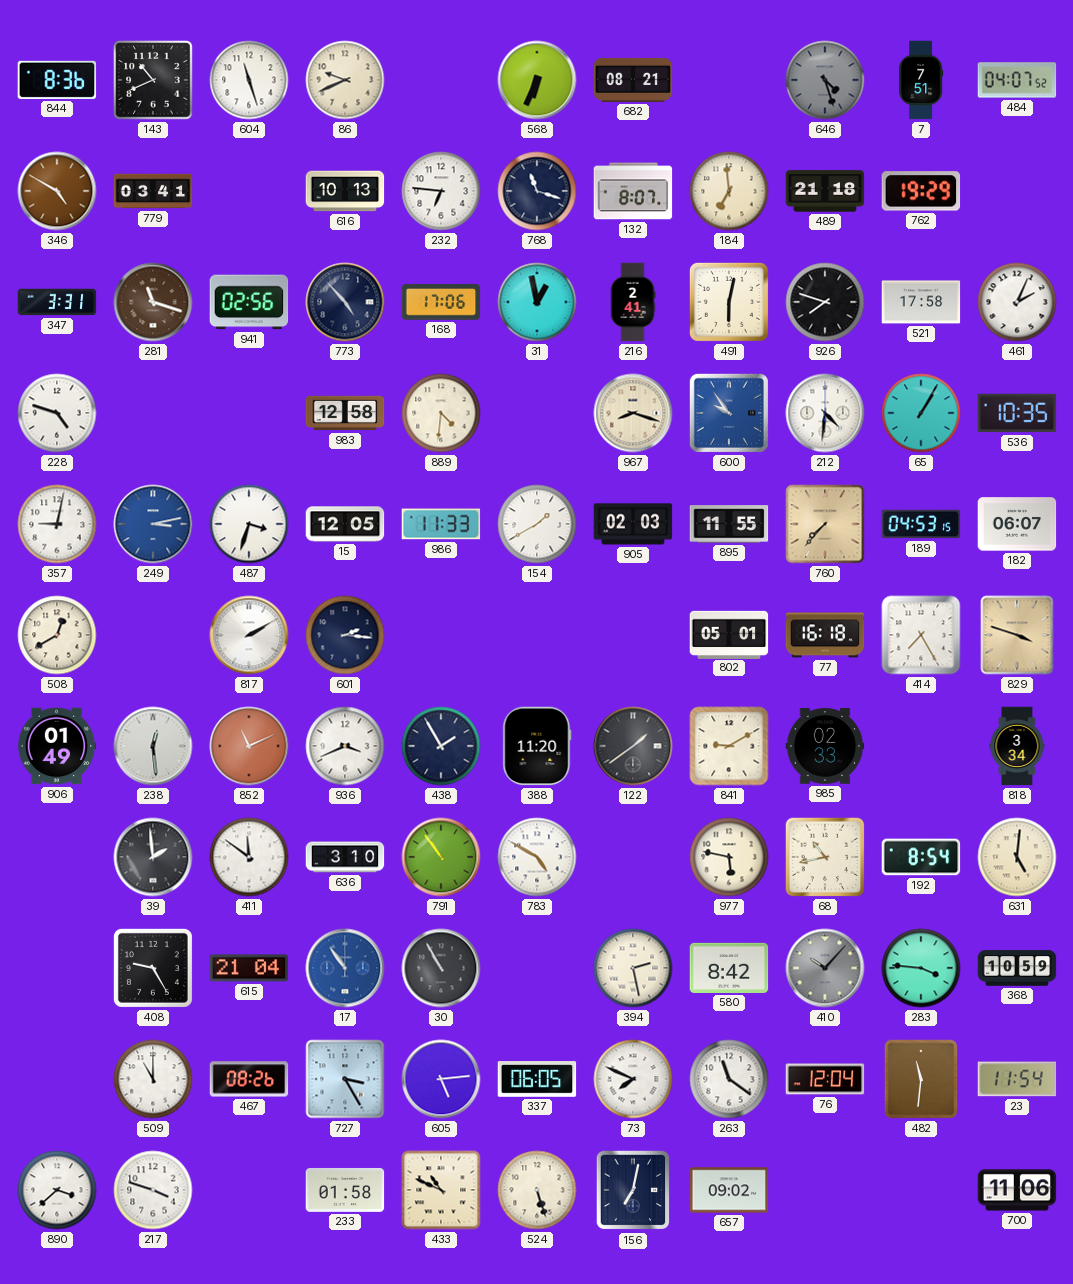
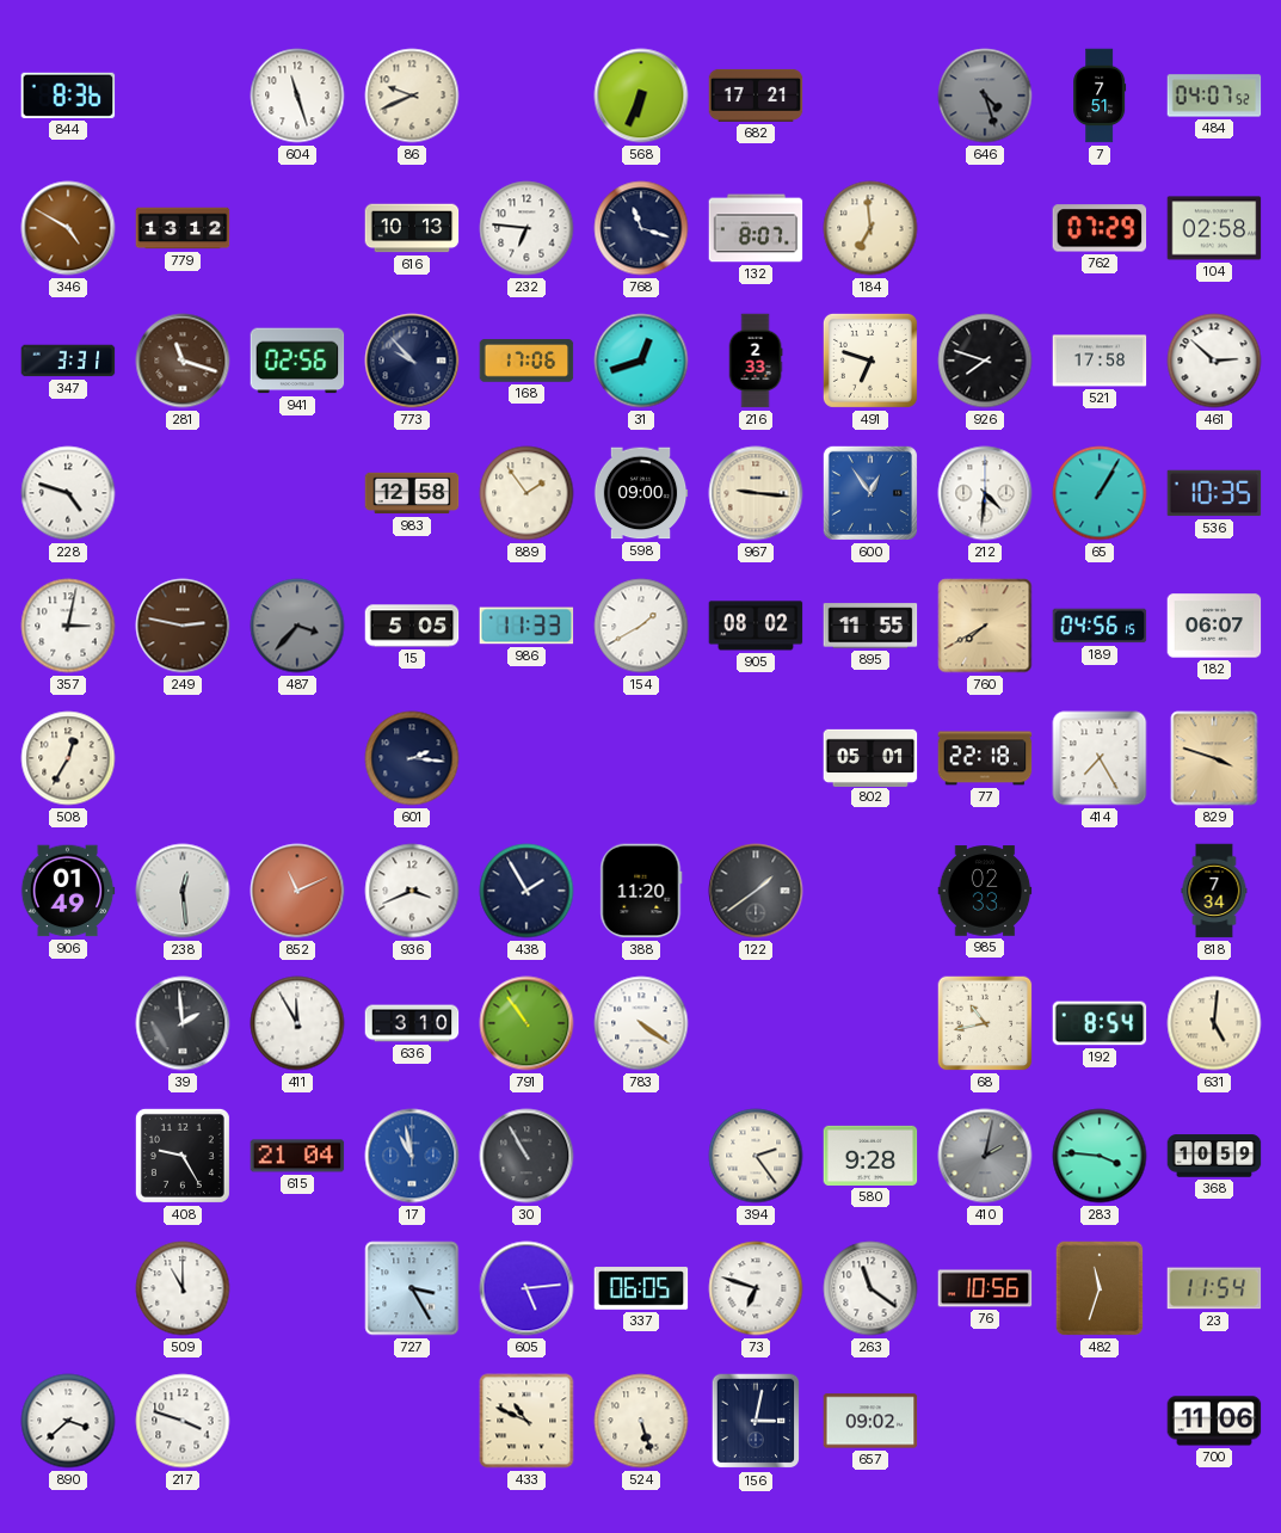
143: 10:41 -> none (153, 80)
682: 08:21 -> 17:21 (756, 96)
779: 03:41 -> 13:12 (183, 228)
489: 21:18 -> none (825, 191)
762: 19:29 -> 07:29 (1100, 228)
104: none -> 02:58 (1214, 228)
773: 4:53 -> 9:53 (412, 361)
31: 12:58 -> 12:42 (641, 361)
216: 2:41 -> 2:33 (756, 361)
491: 6:02 -> 6:48 (870, 361)
461: 2:04 -> 2:52 (1214, 361)
889: 4:31 -> 1:54 (526, 493)
598: none -> 09:00 (641, 493)
967: 8:18 -> 9:16 (756, 493)
600: 9:54 -> 12:54 (870, 493)
357: 9:02 -> 3:02 (68, 626)
249: 3:13 -> 2:47 (183, 626)
249 dial: blue -> brown (183, 626)
487: 3:33 -> 3:37 (297, 626)
487 dial: white -> grey (297, 626)
15: 12:05 -> 5:05 (412, 626)
905: 02:03 -> 08:02 (756, 626)
760: 7:37 -> 7:40 (985, 626)
189: 04:53 -> 04:56 (1100, 626)
508: 12:40 -> 12:35 (68, 758)
817: 2:10 -> none (249, 635)
77: 16:18 -> 22:18 (985, 758)
841: 9:10 -> none (729, 746)
818: 3:34 -> 7:34 (1214, 891)
411: 11:51 -> 11:55 (297, 1023)
783: 4:50 -> 4:21 (641, 1023)
977: 5:47 -> none (729, 857)
17: 10:54 -> 10:58 (412, 1156)
394: 2:28 -> 2:24 (756, 1156)
580: 8:42 -> 9:28 (870, 1156)
410: 10:07 -> 2:02 (985, 1156)
467: 08:26 -> none (249, 1079)
73: 7:49 -> 6:48 (756, 1288)
76: 12:04 -> 10:56 (985, 1288)
482: 11:31 -> 11:33 (1100, 1288)
233: 01:58 -> none (345, 1190)
156: 7:02 -> 3:02 (756, 1421)
